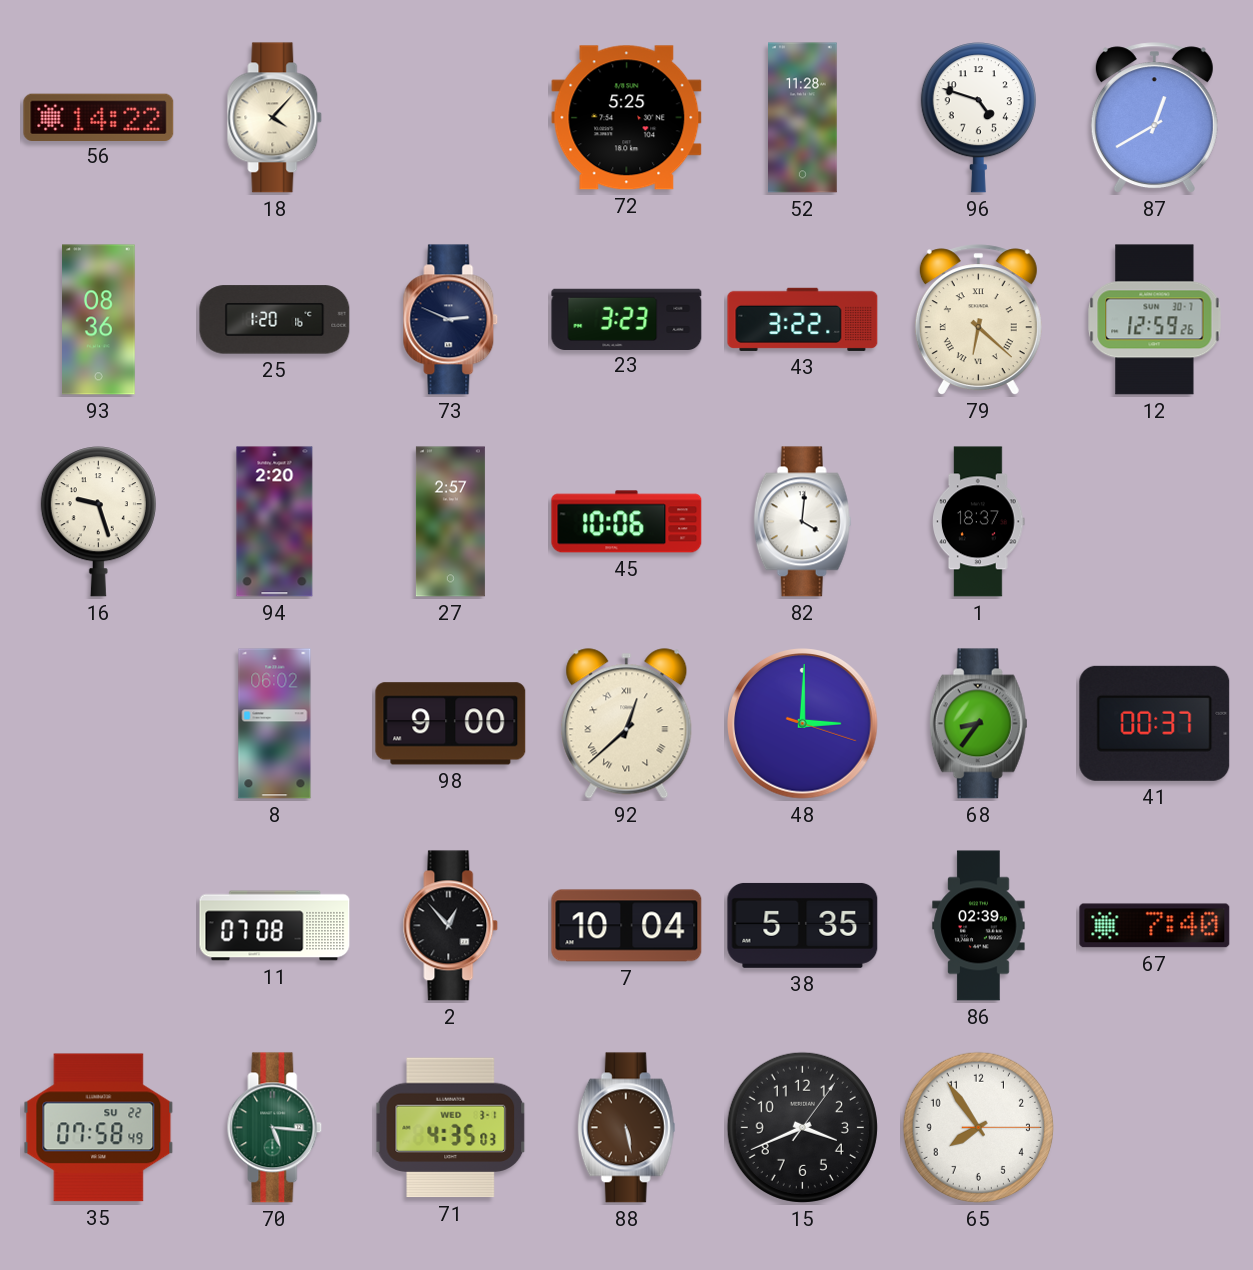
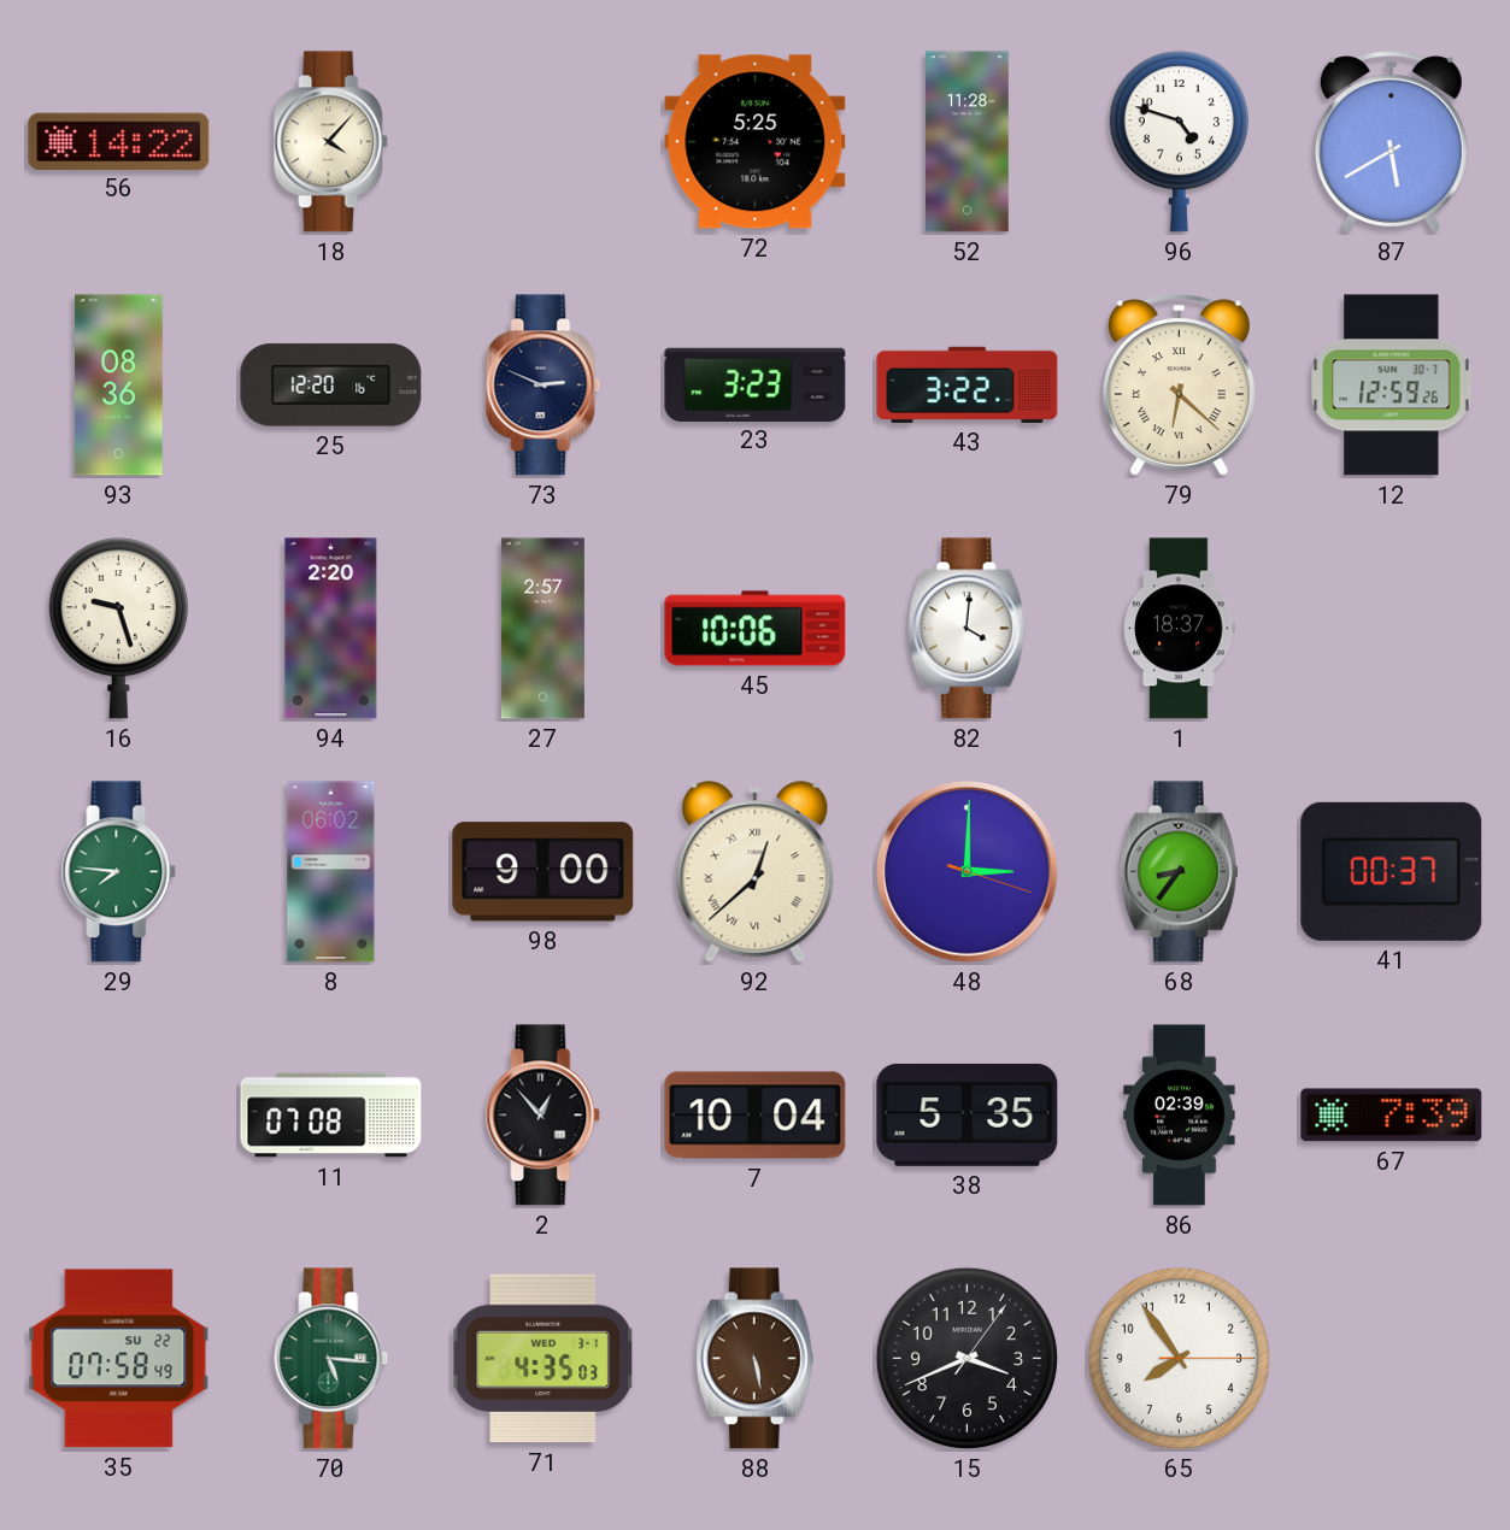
87: 12:40 -> 5:40 (1391, 142)
25: 1:20 -> 12:20 (331, 386)
29: none -> 7:46 (119, 872)
67: 7:40 -> 7:39 (1392, 1116)
